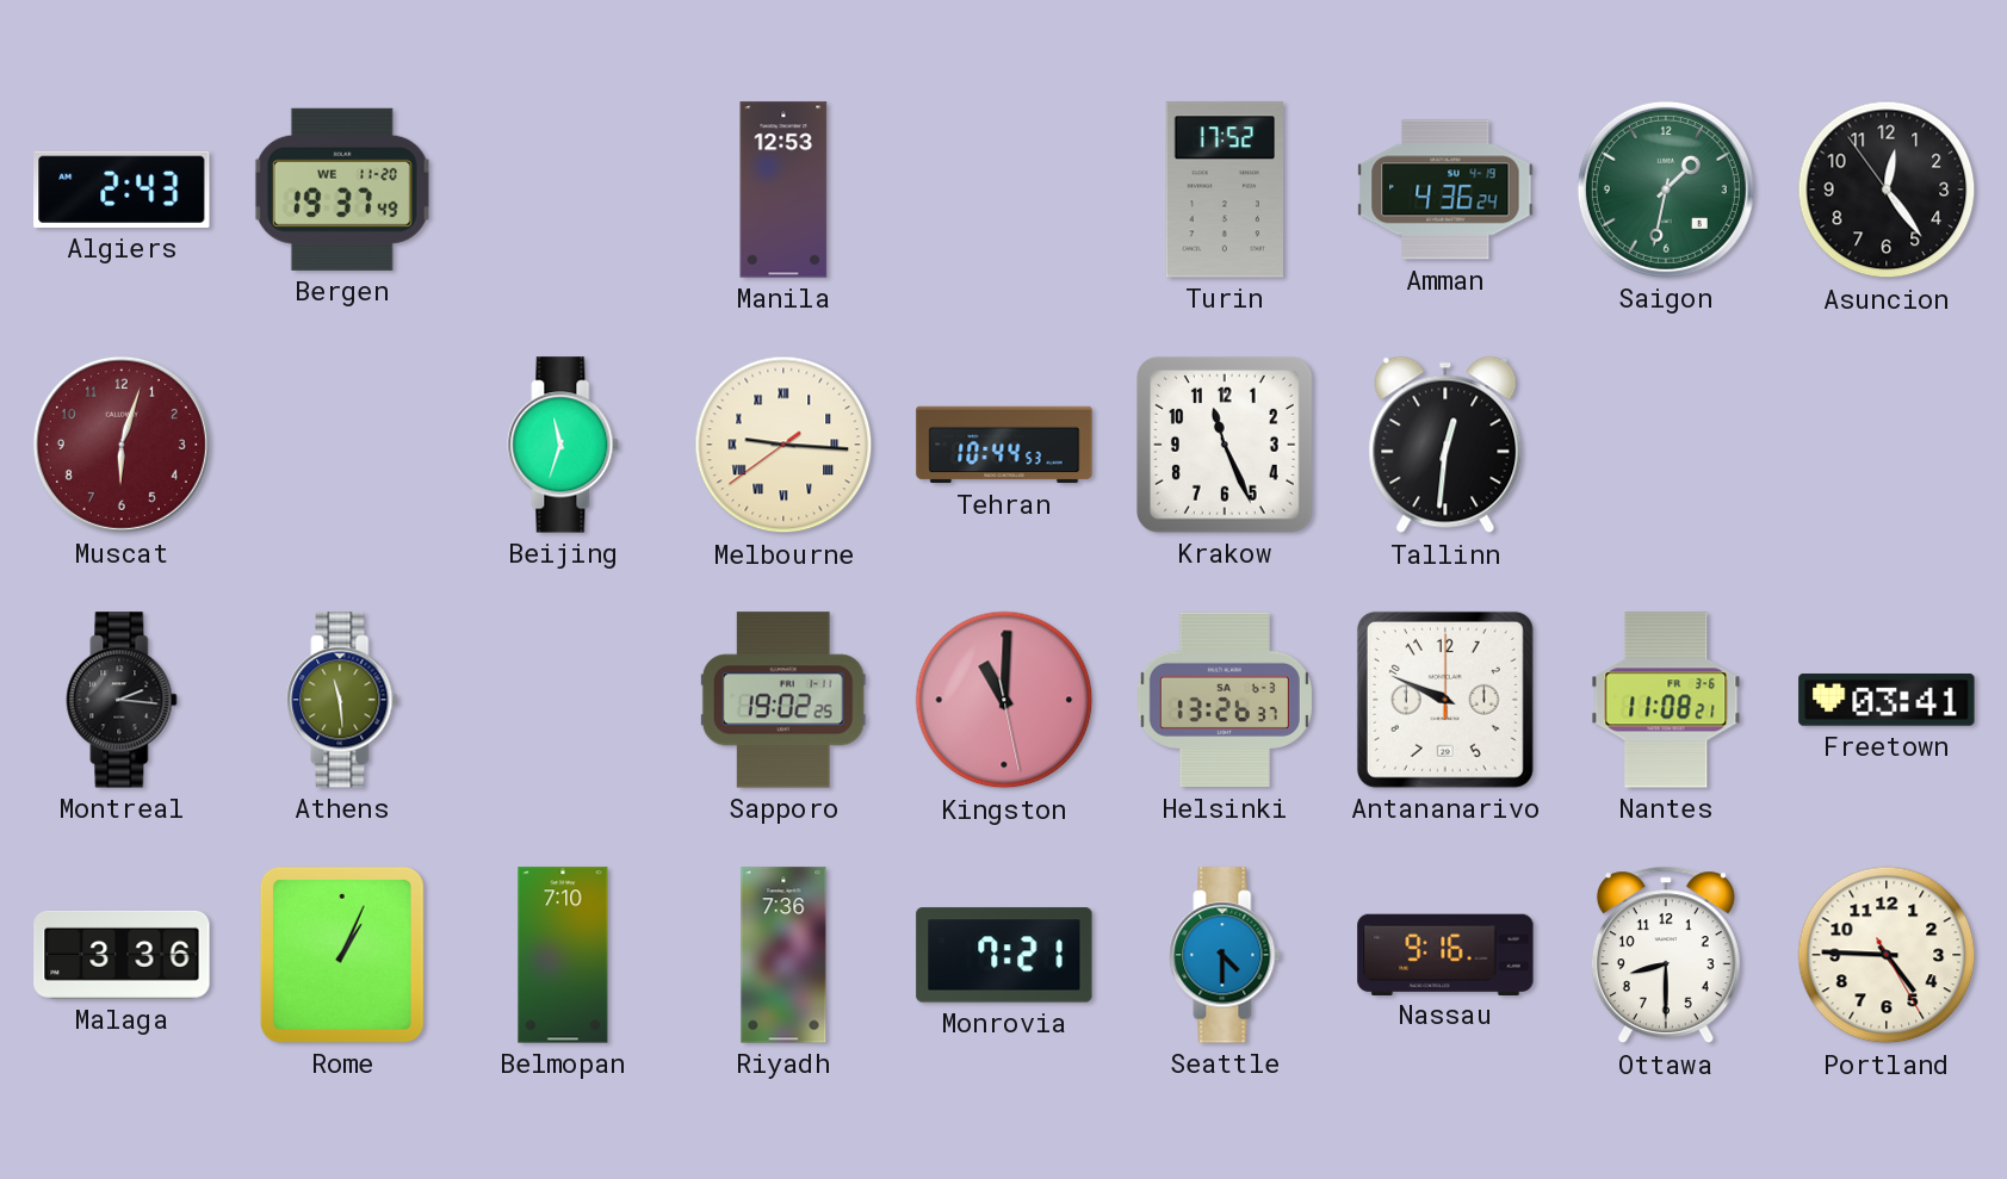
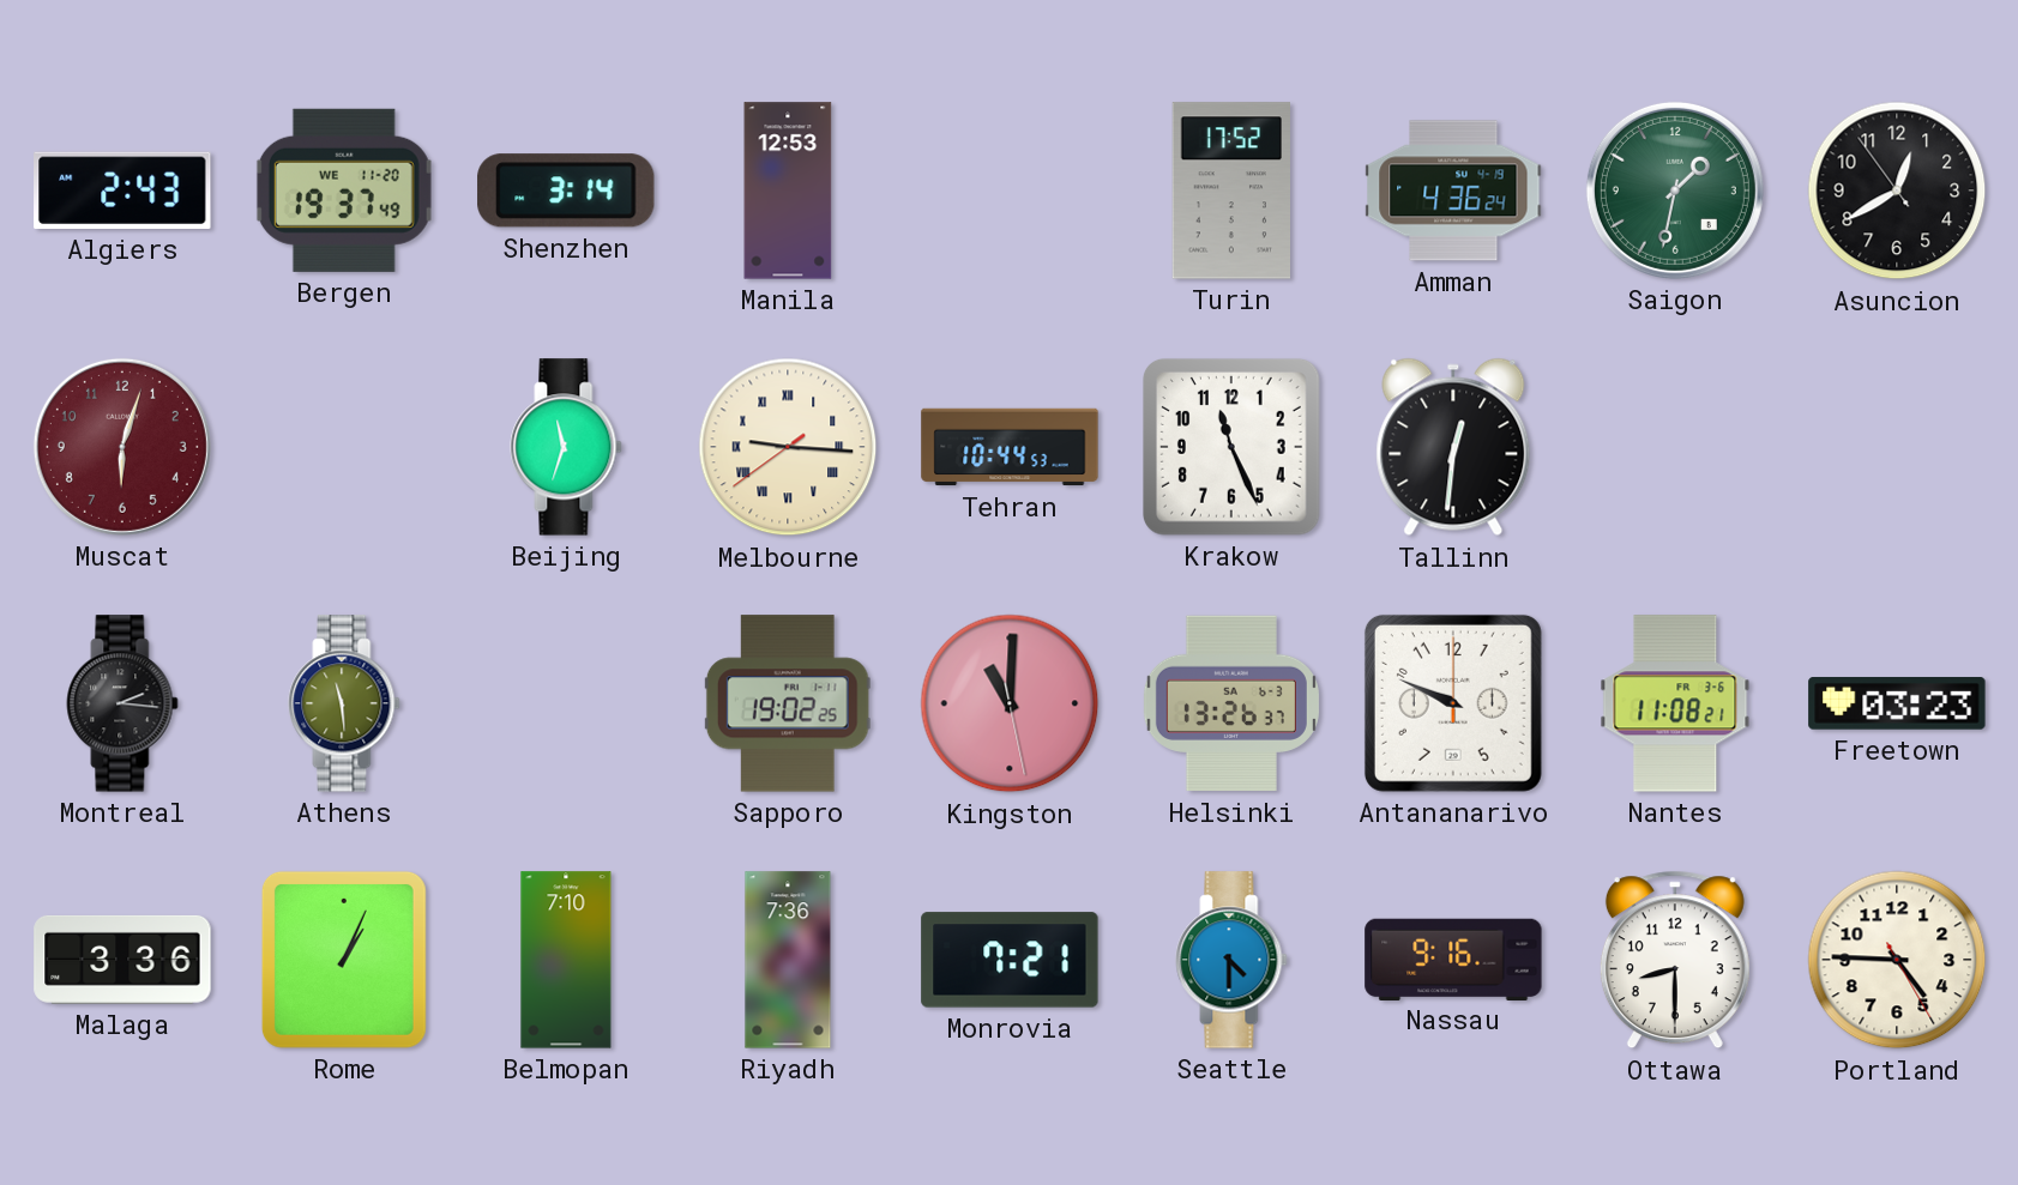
Shenzhen: none -> 3:14 (566, 191)
Asuncion: 12:23 -> 12:39 (1897, 191)
Freetown: 03:41 -> 03:23 (1897, 705)
